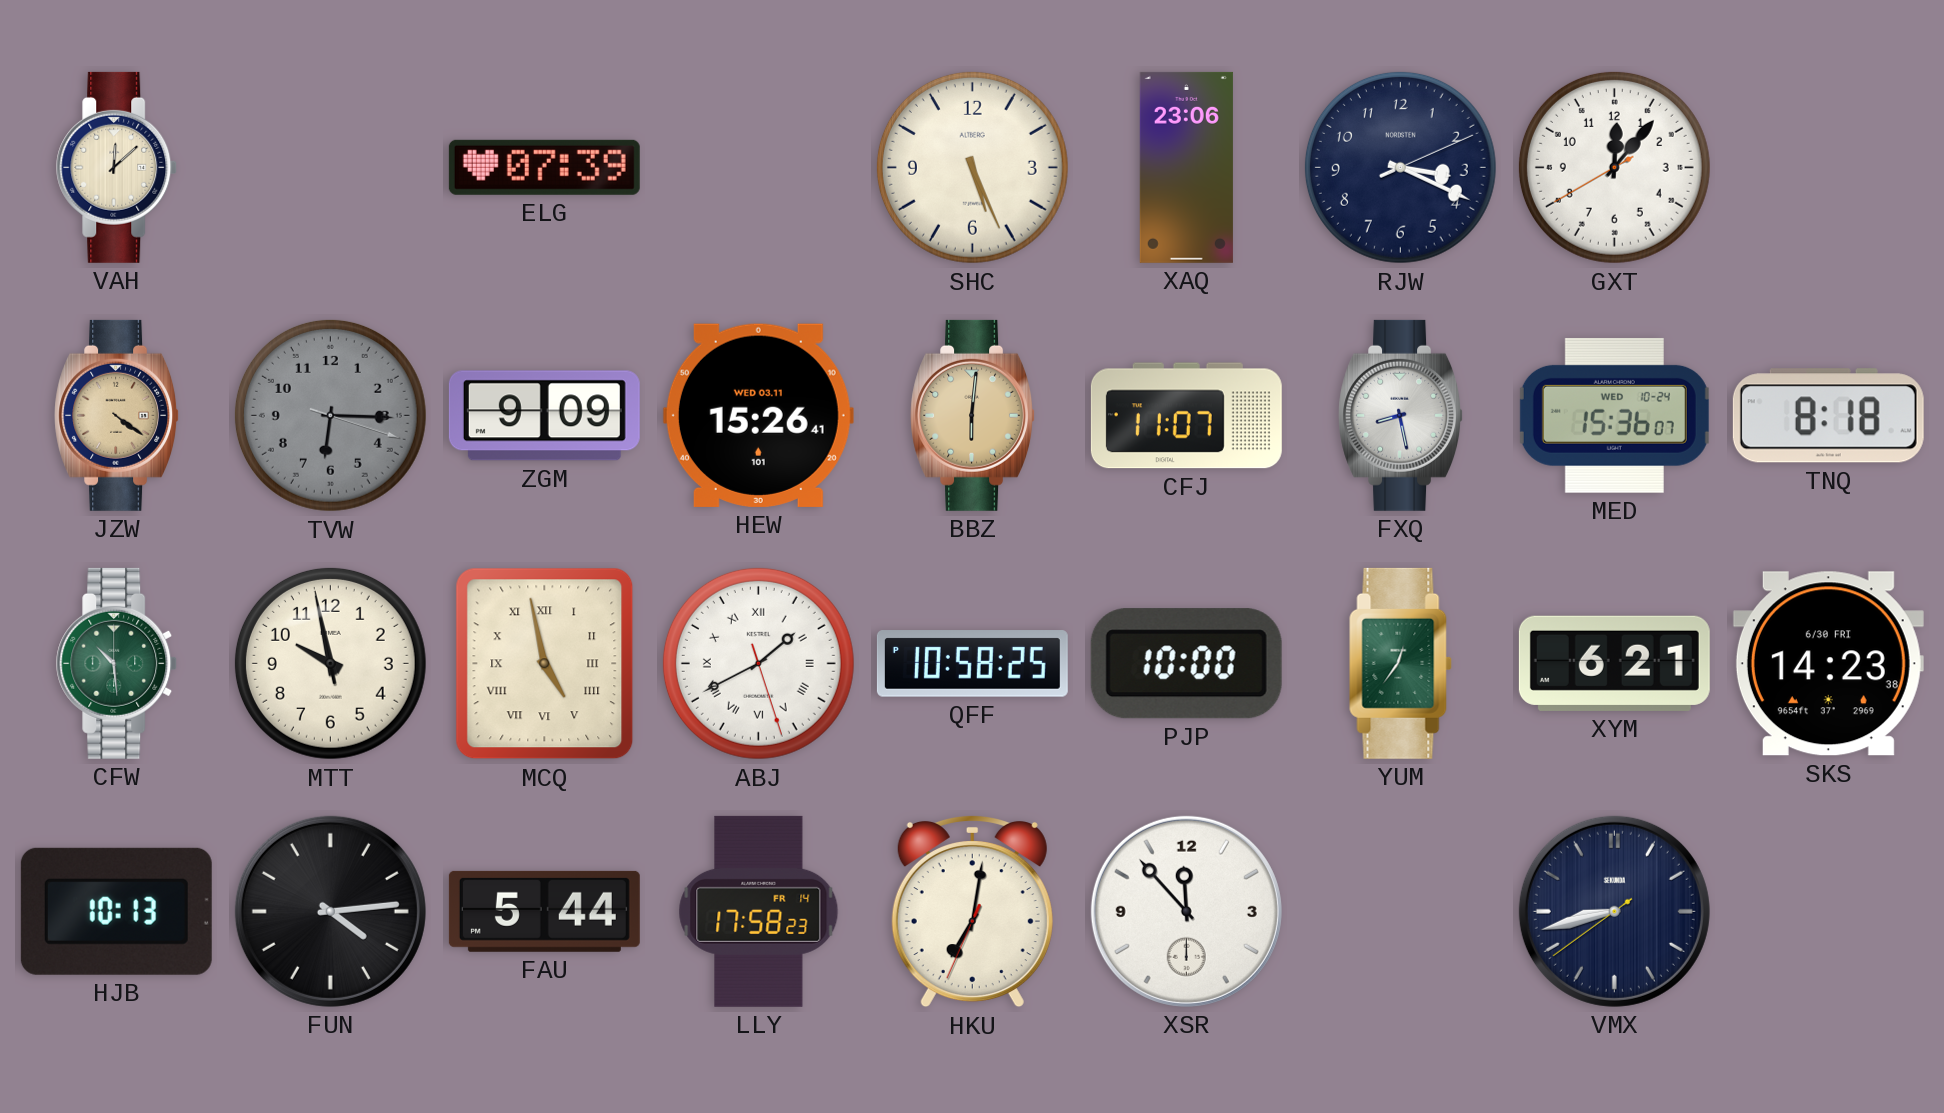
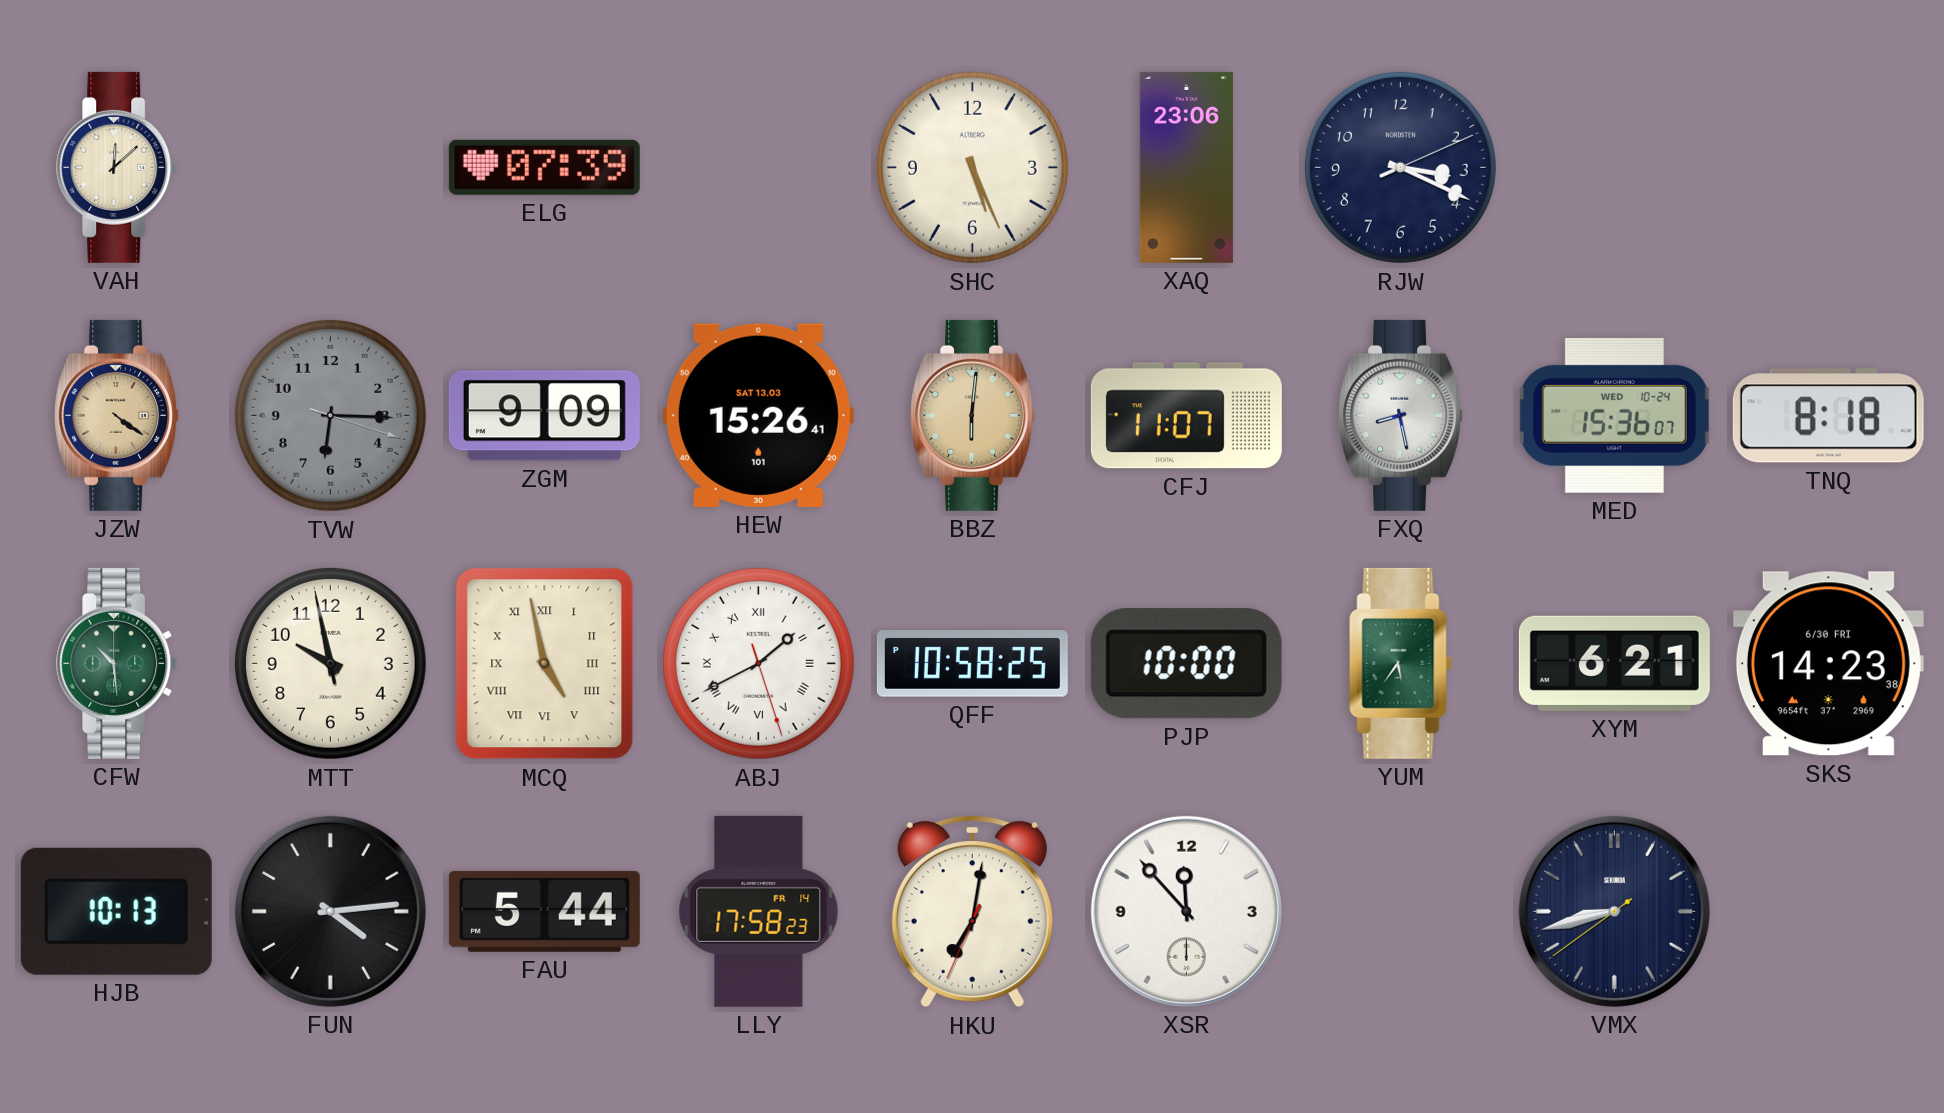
GXT: 12:06 -> none (1614, 167)
HEW date: WED 03.11 -> SAT 13.03 (758, 415)
YUM: 12:36 -> 5:36 (1401, 663)
